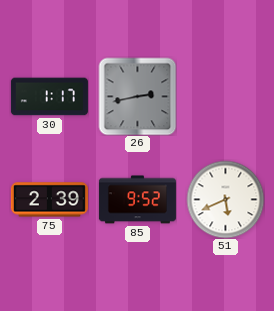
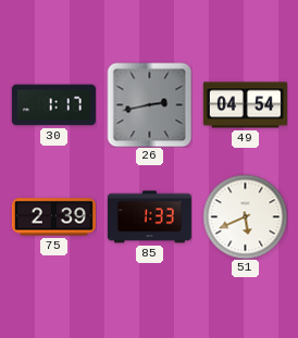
49: none -> 04:54 (245, 105)
85: 9:52 -> 1:33 (149, 217)
